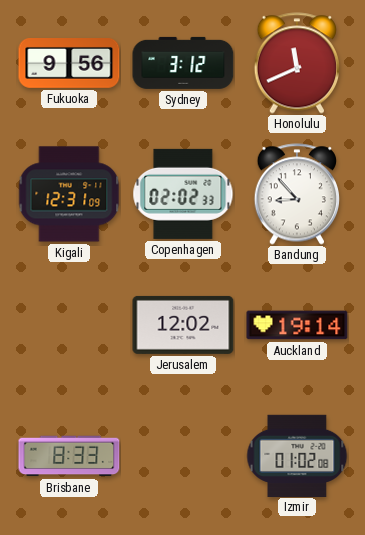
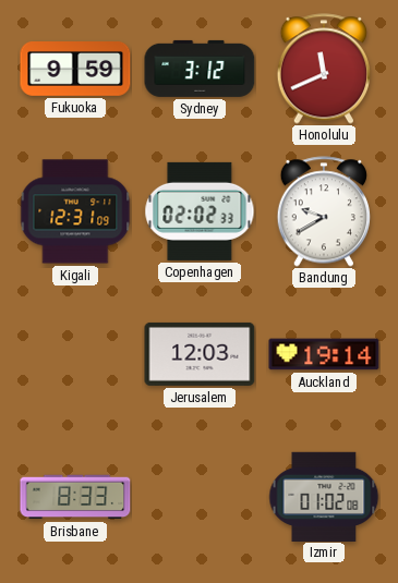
Fukuoka: 9:56 -> 9:59 (75, 70)
Bandung: 8:53 -> 9:40 (323, 211)
Jerusalem: 12:02 -> 12:03 (200, 354)
